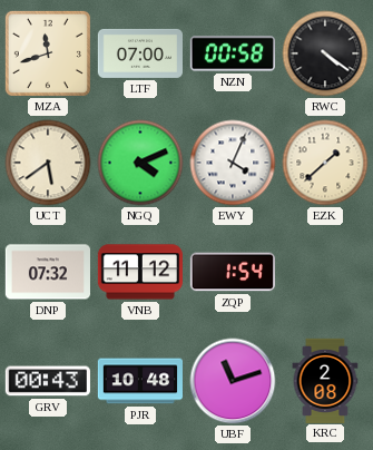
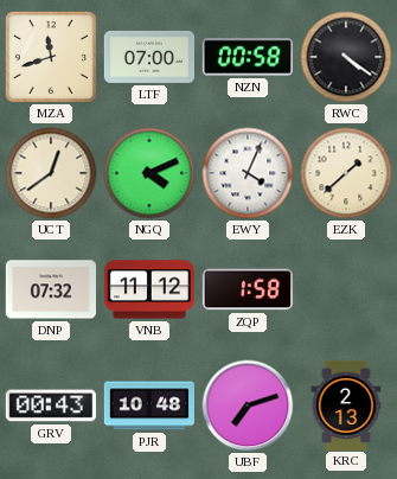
UCT: 5:39 -> 12:39 (51, 173)
ZQP: 1:54 -> 1:58 (246, 289)
UBF: 11:12 -> 7:12 (248, 405)
KRC: 2:08 -> 2:13 (346, 404)
